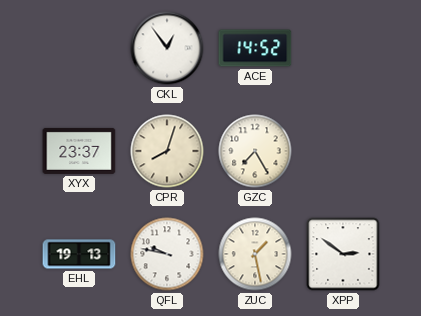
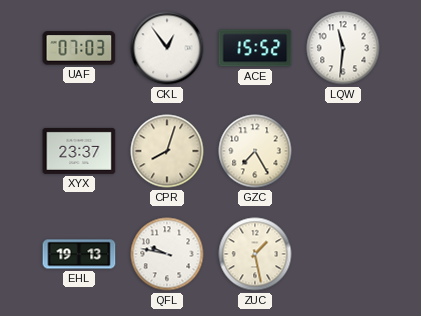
UAF: none -> 07:03 (79, 48)
ACE: 14:52 -> 15:52 (255, 48)
LQW: none -> 11:31 (343, 48)
XPP: 2:51 -> none (343, 254)
